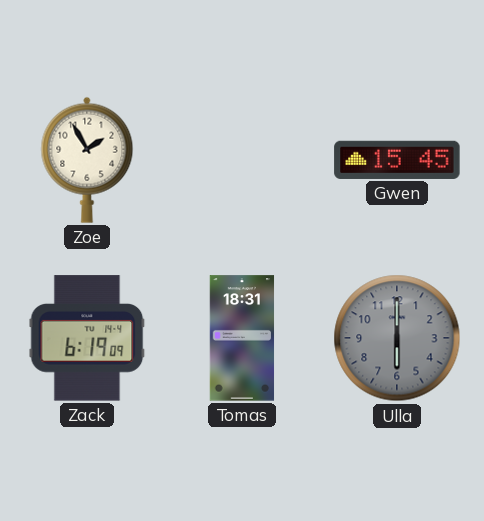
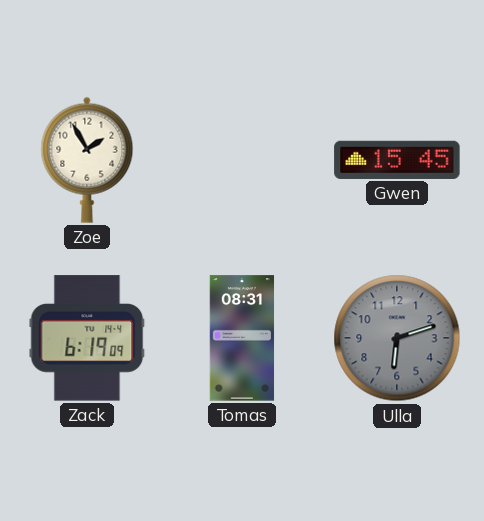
Tomas: 18:31 -> 08:31 (242, 338)
Ulla: 6:00 -> 6:12 (397, 338)
